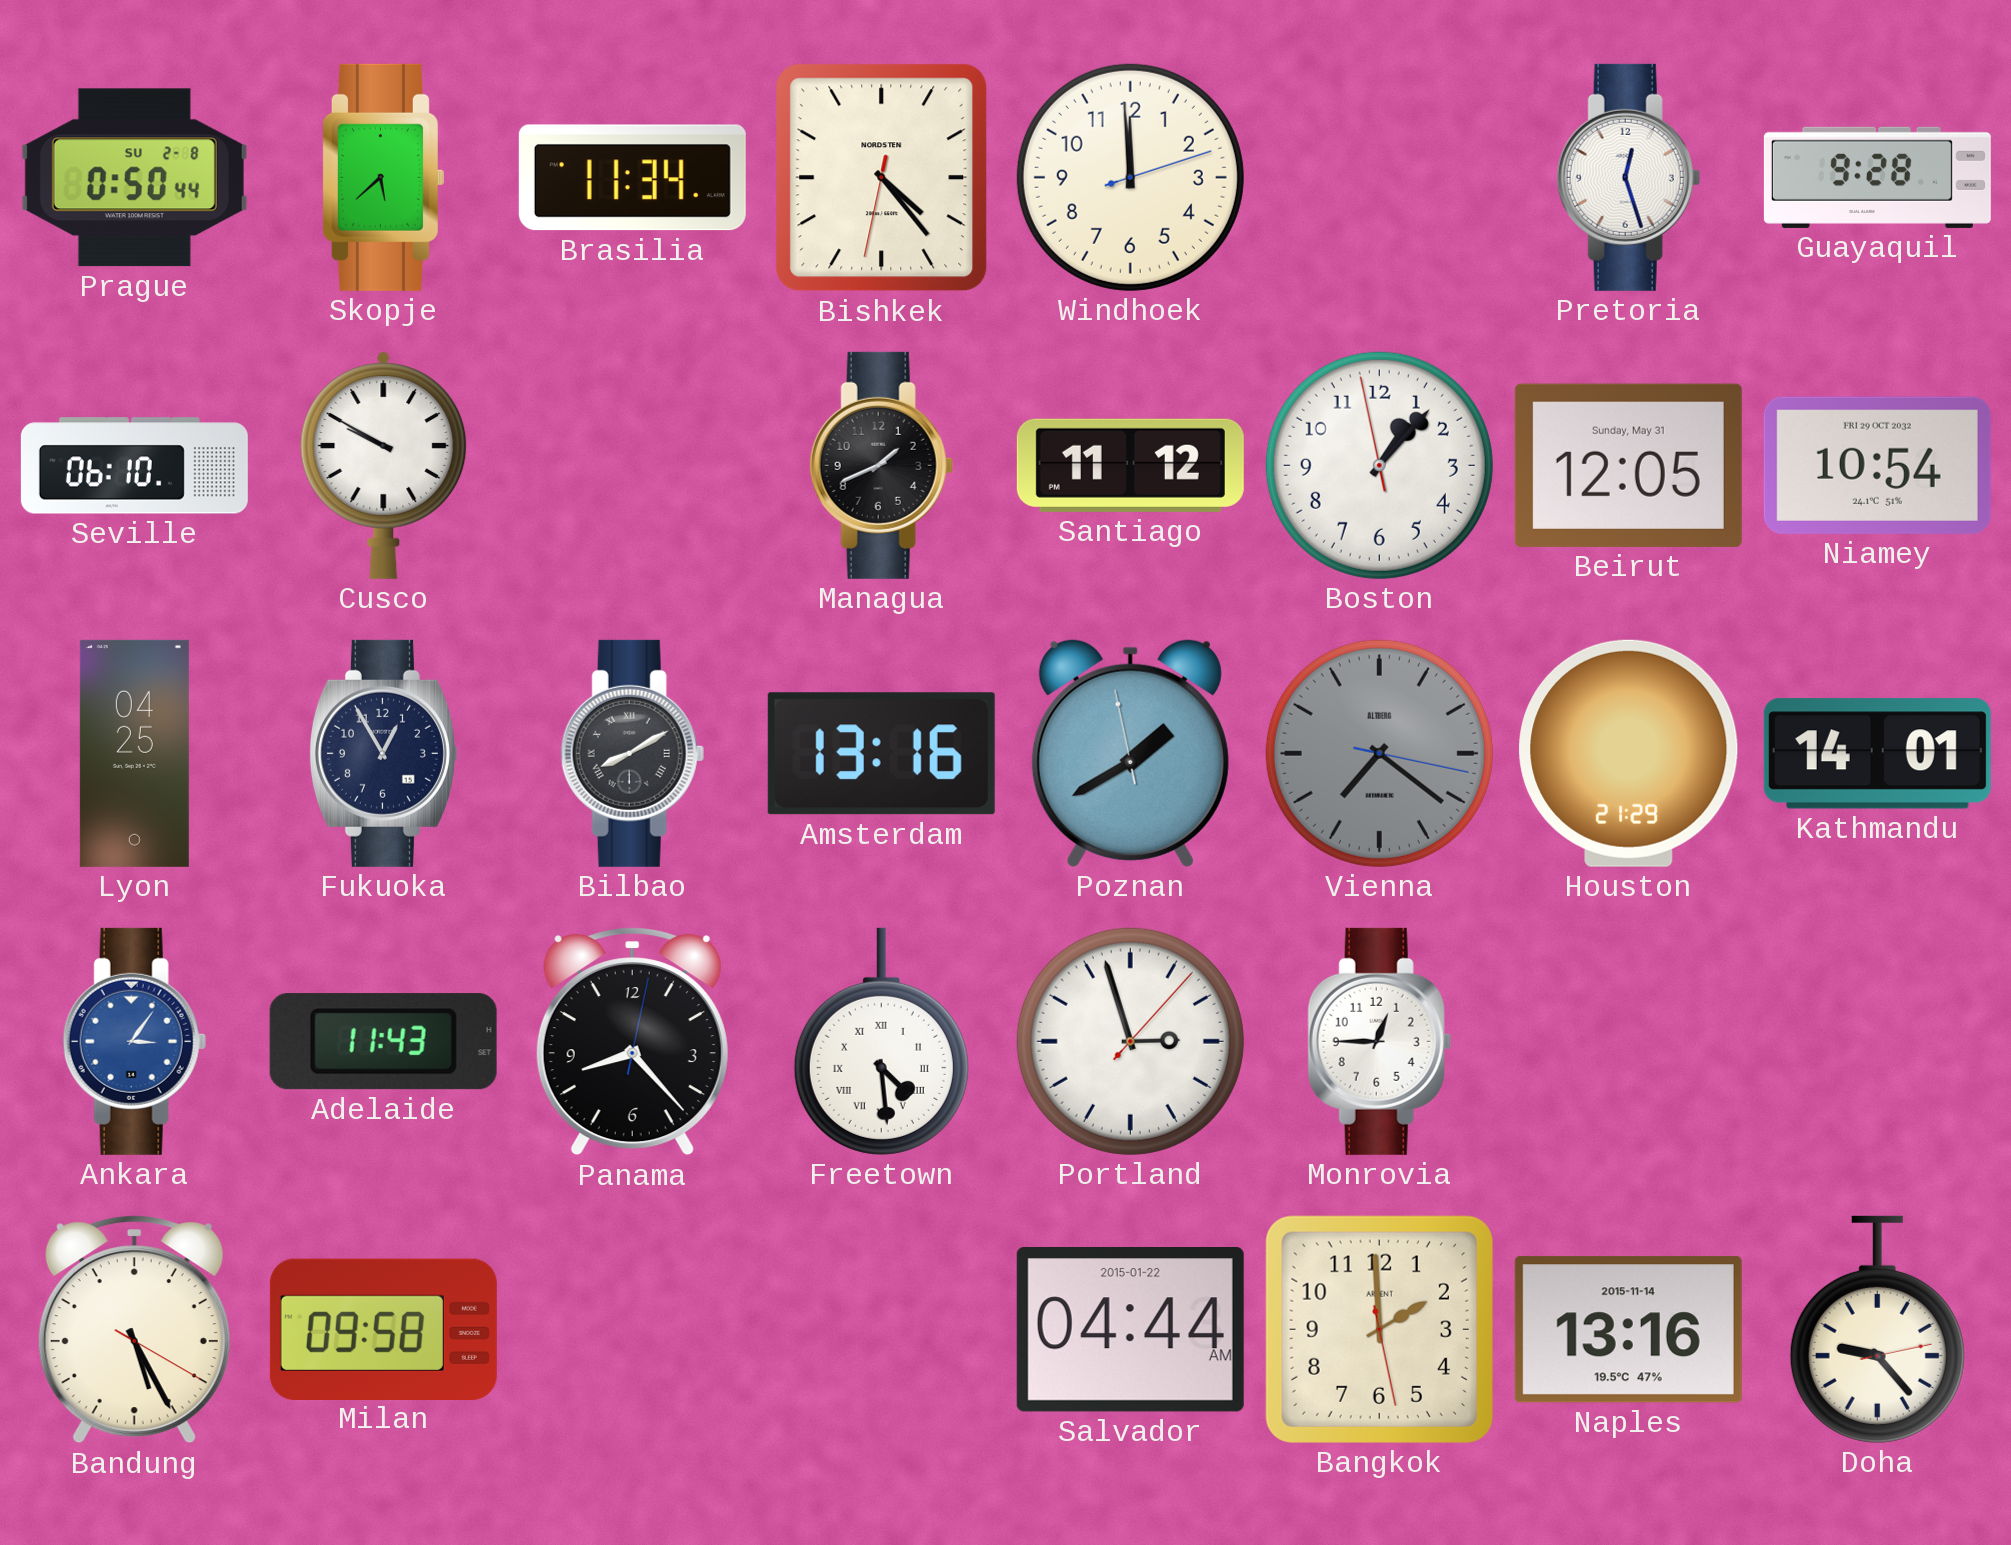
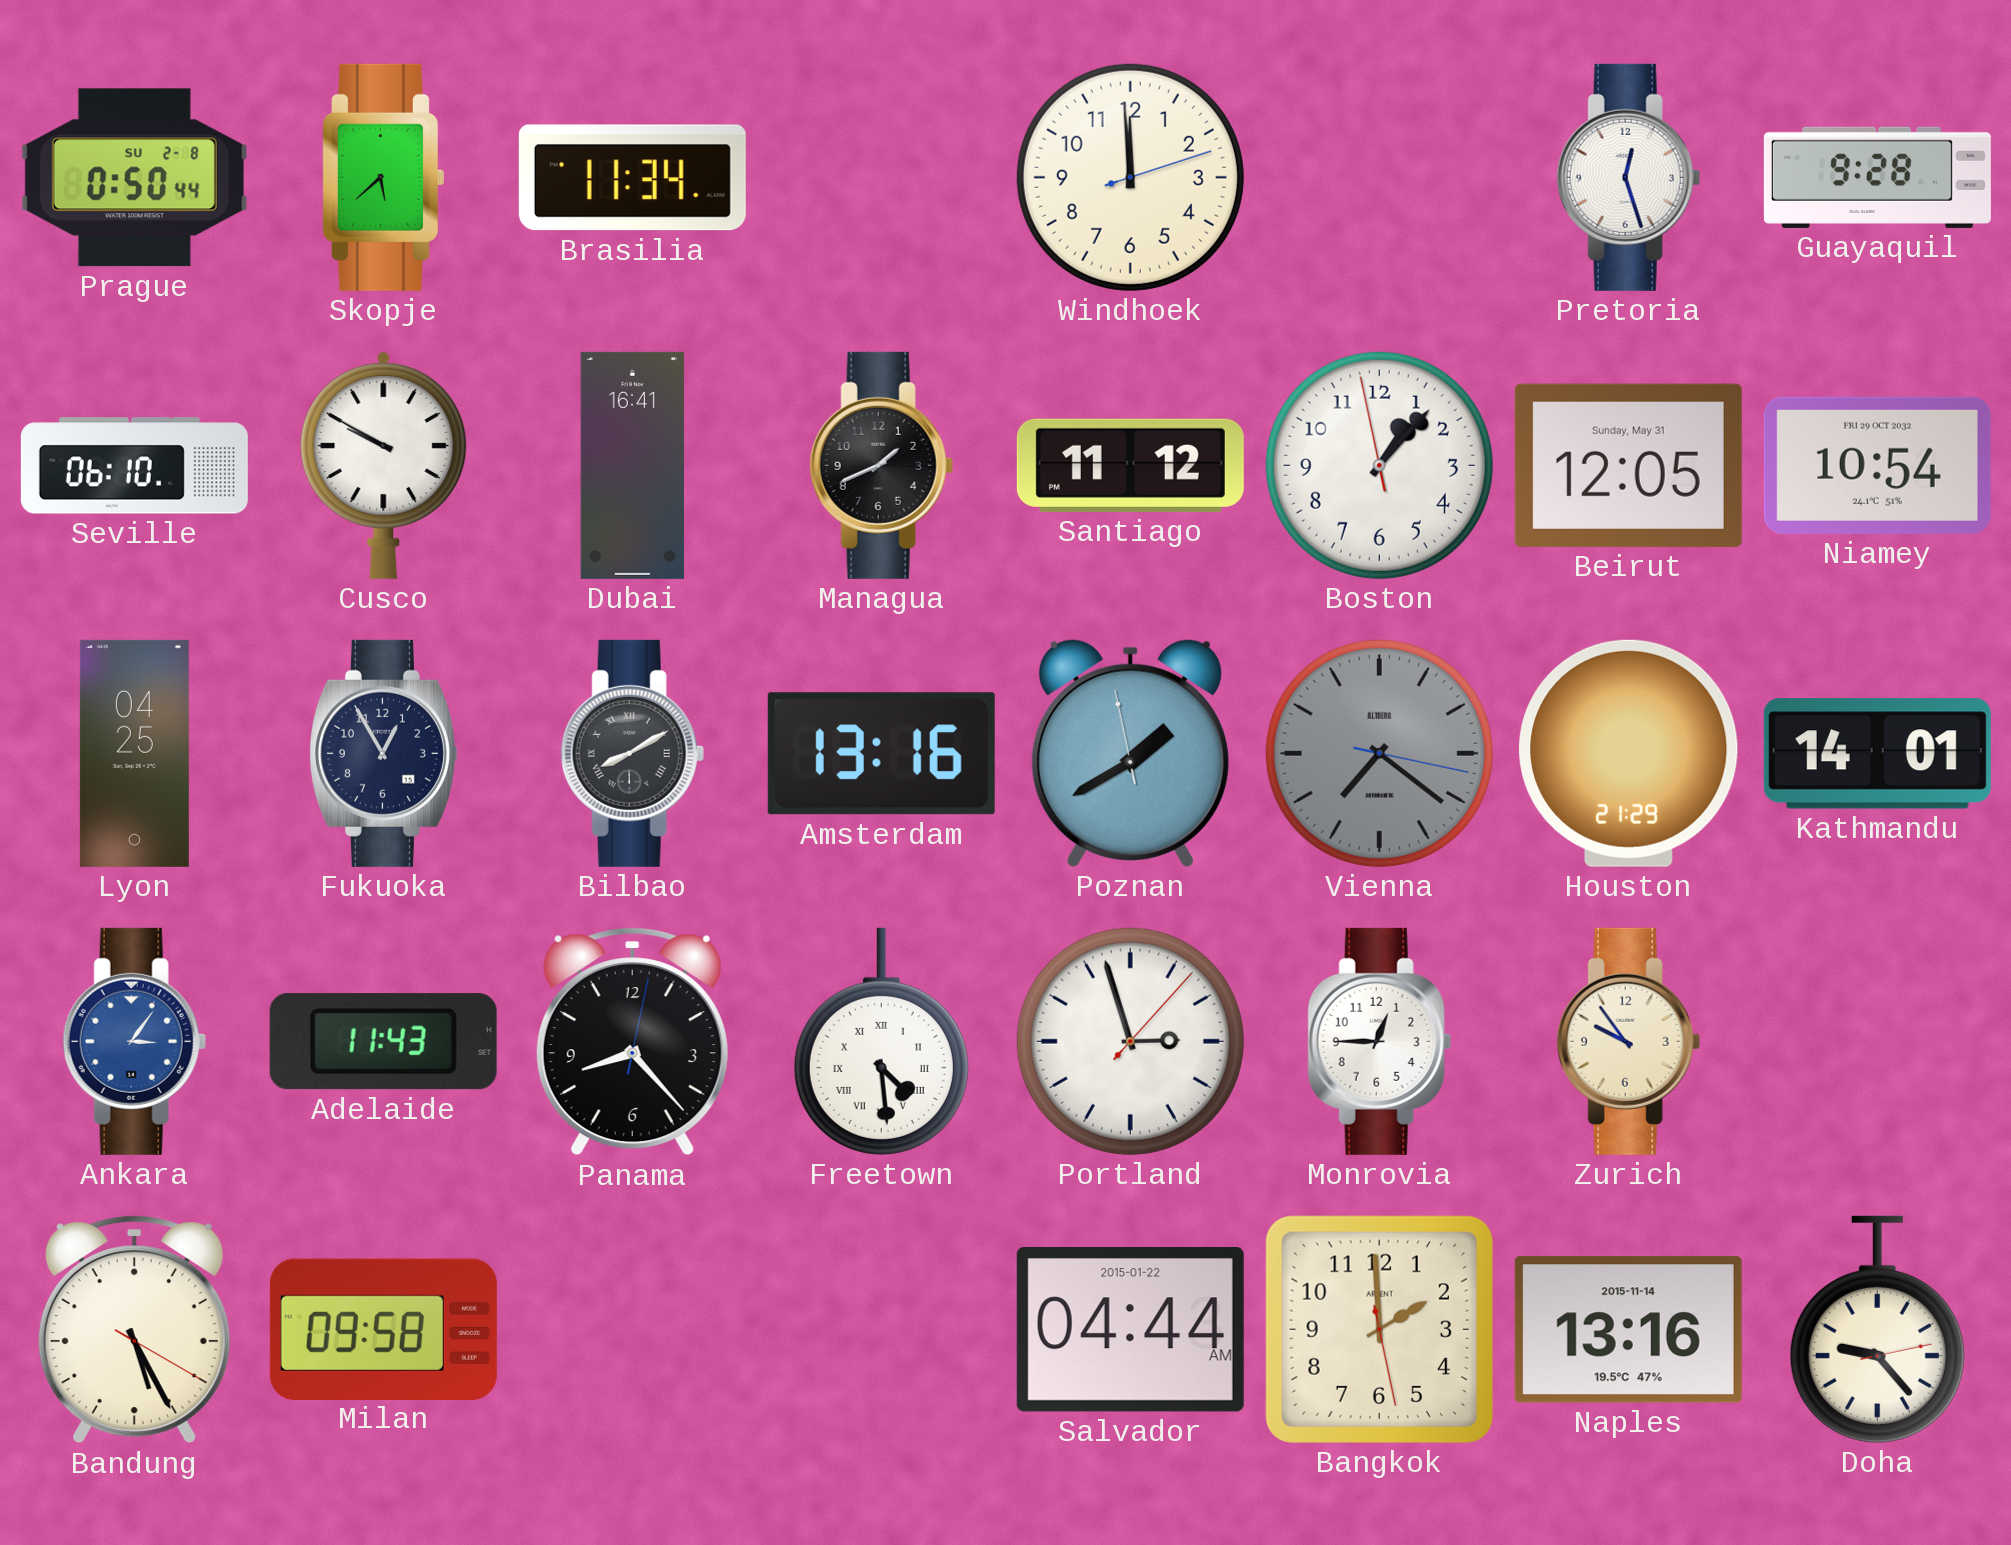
Bishkek: 4:23 -> none (882, 178)
Dubai: none -> 16:41 (632, 465)
Zurich: none -> 9:54 (1628, 1041)
